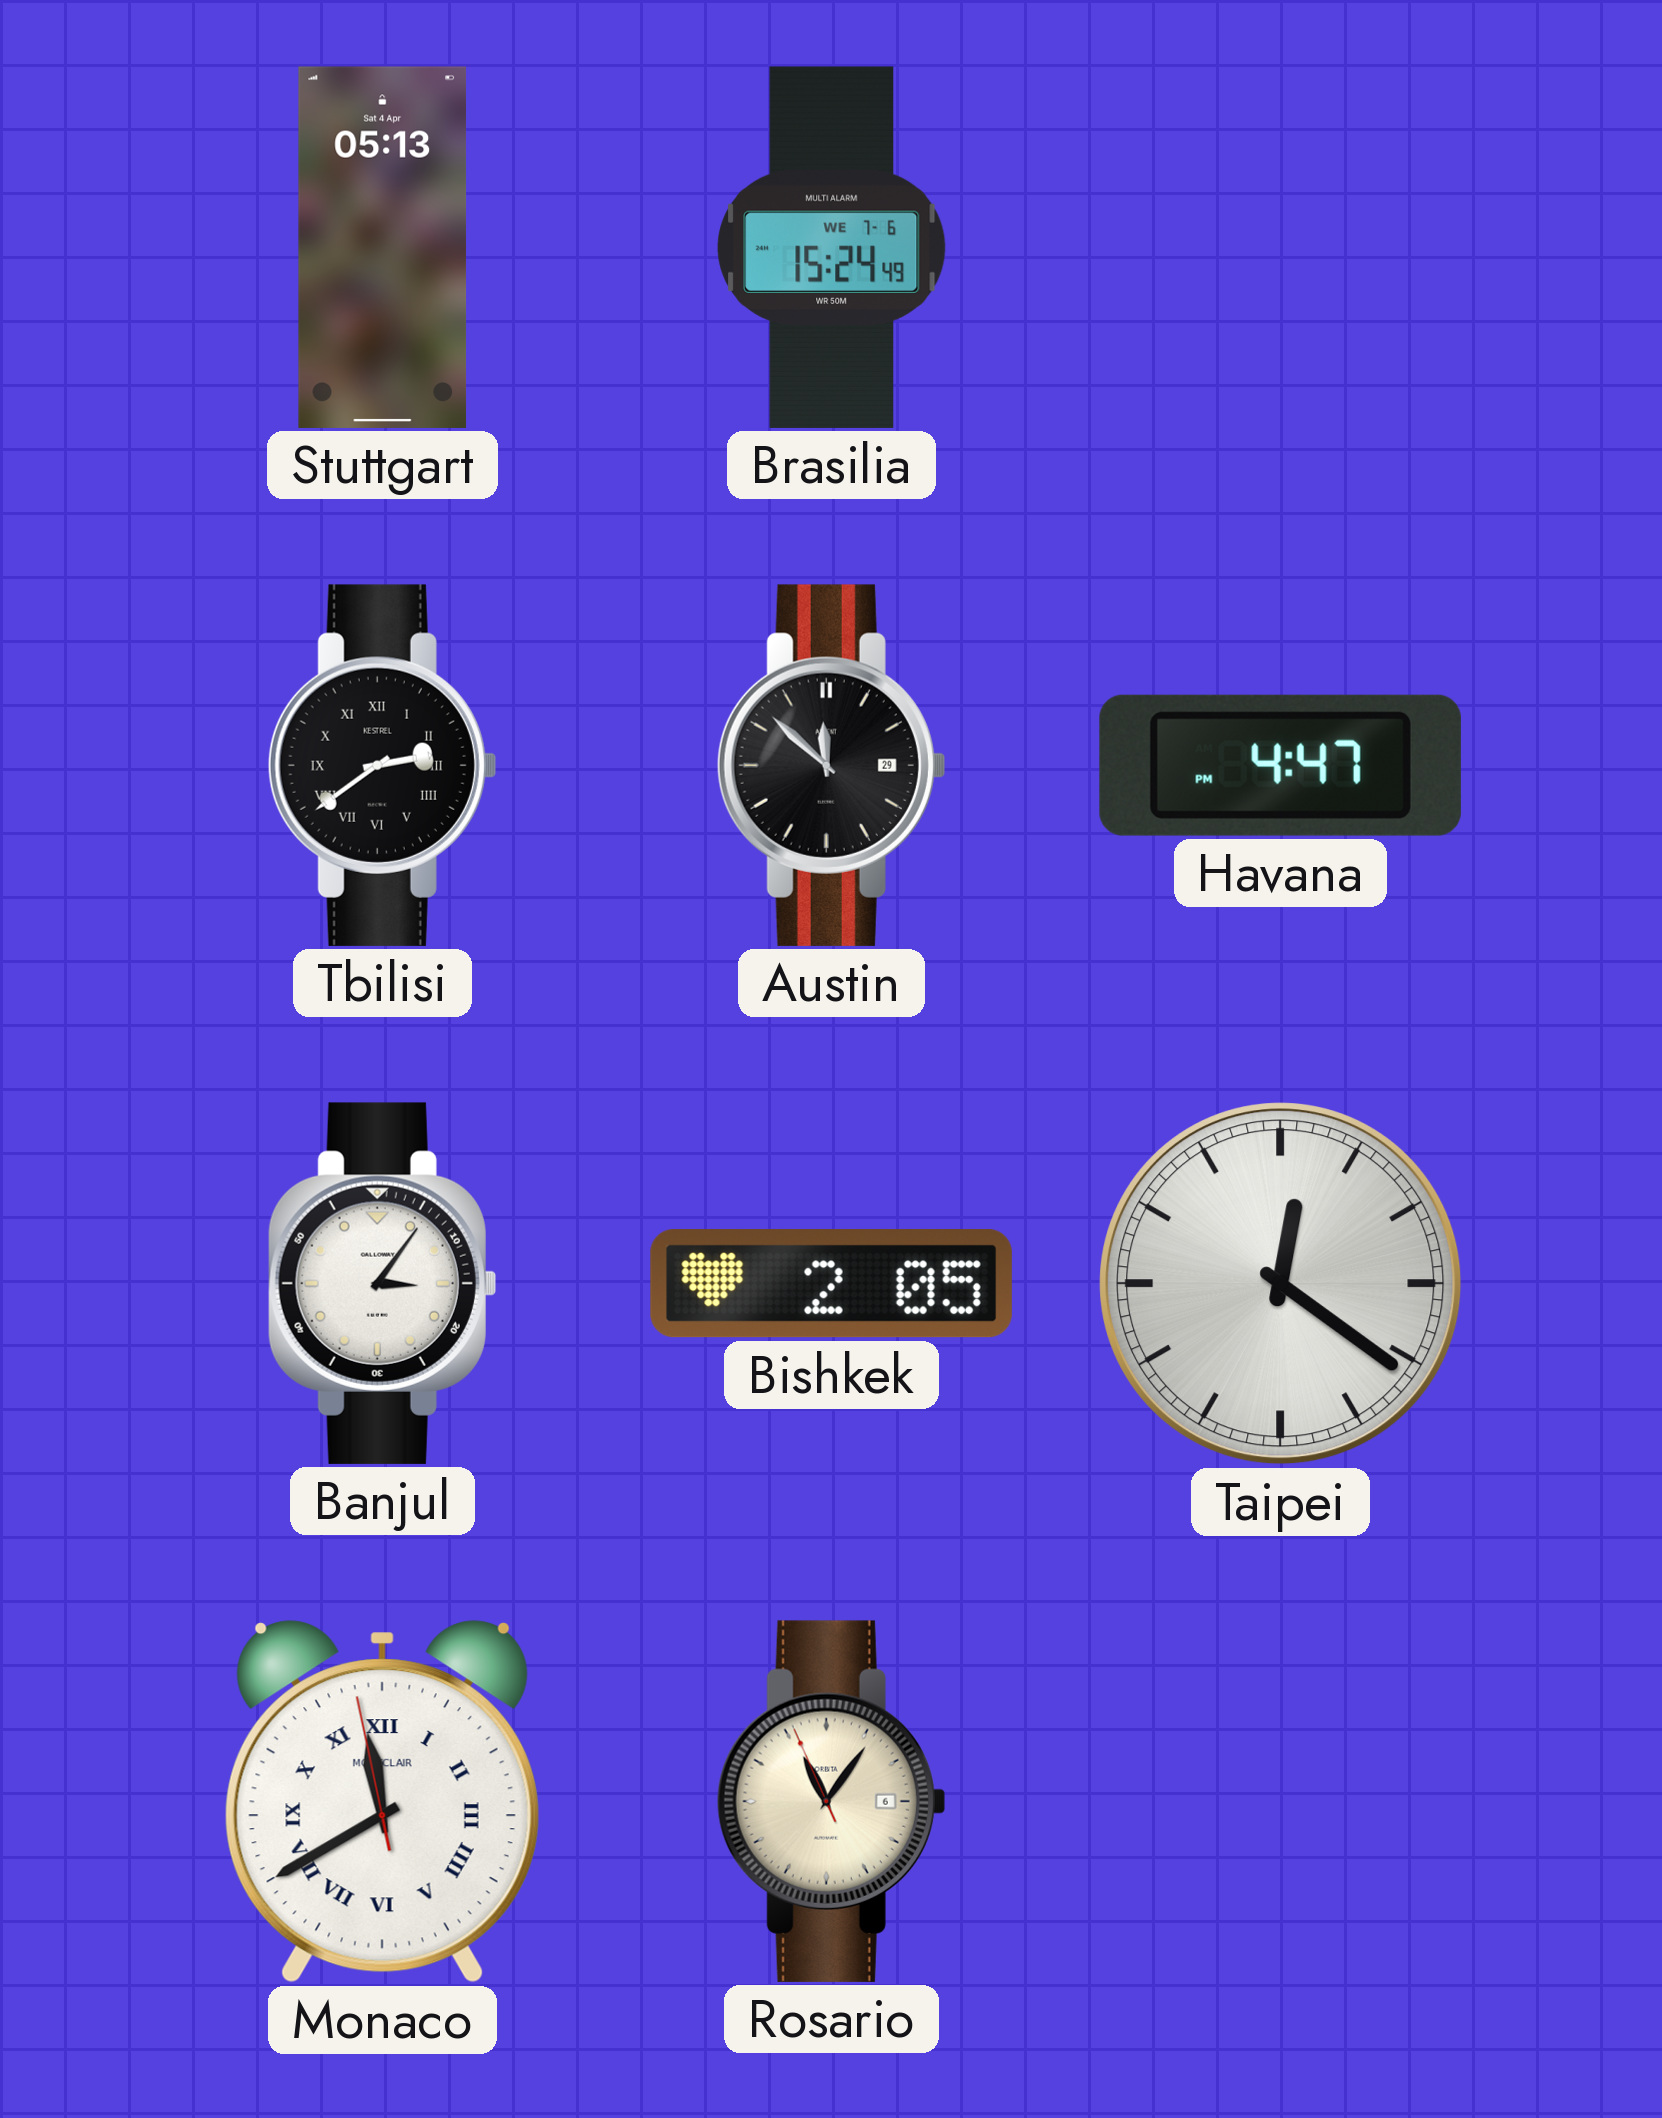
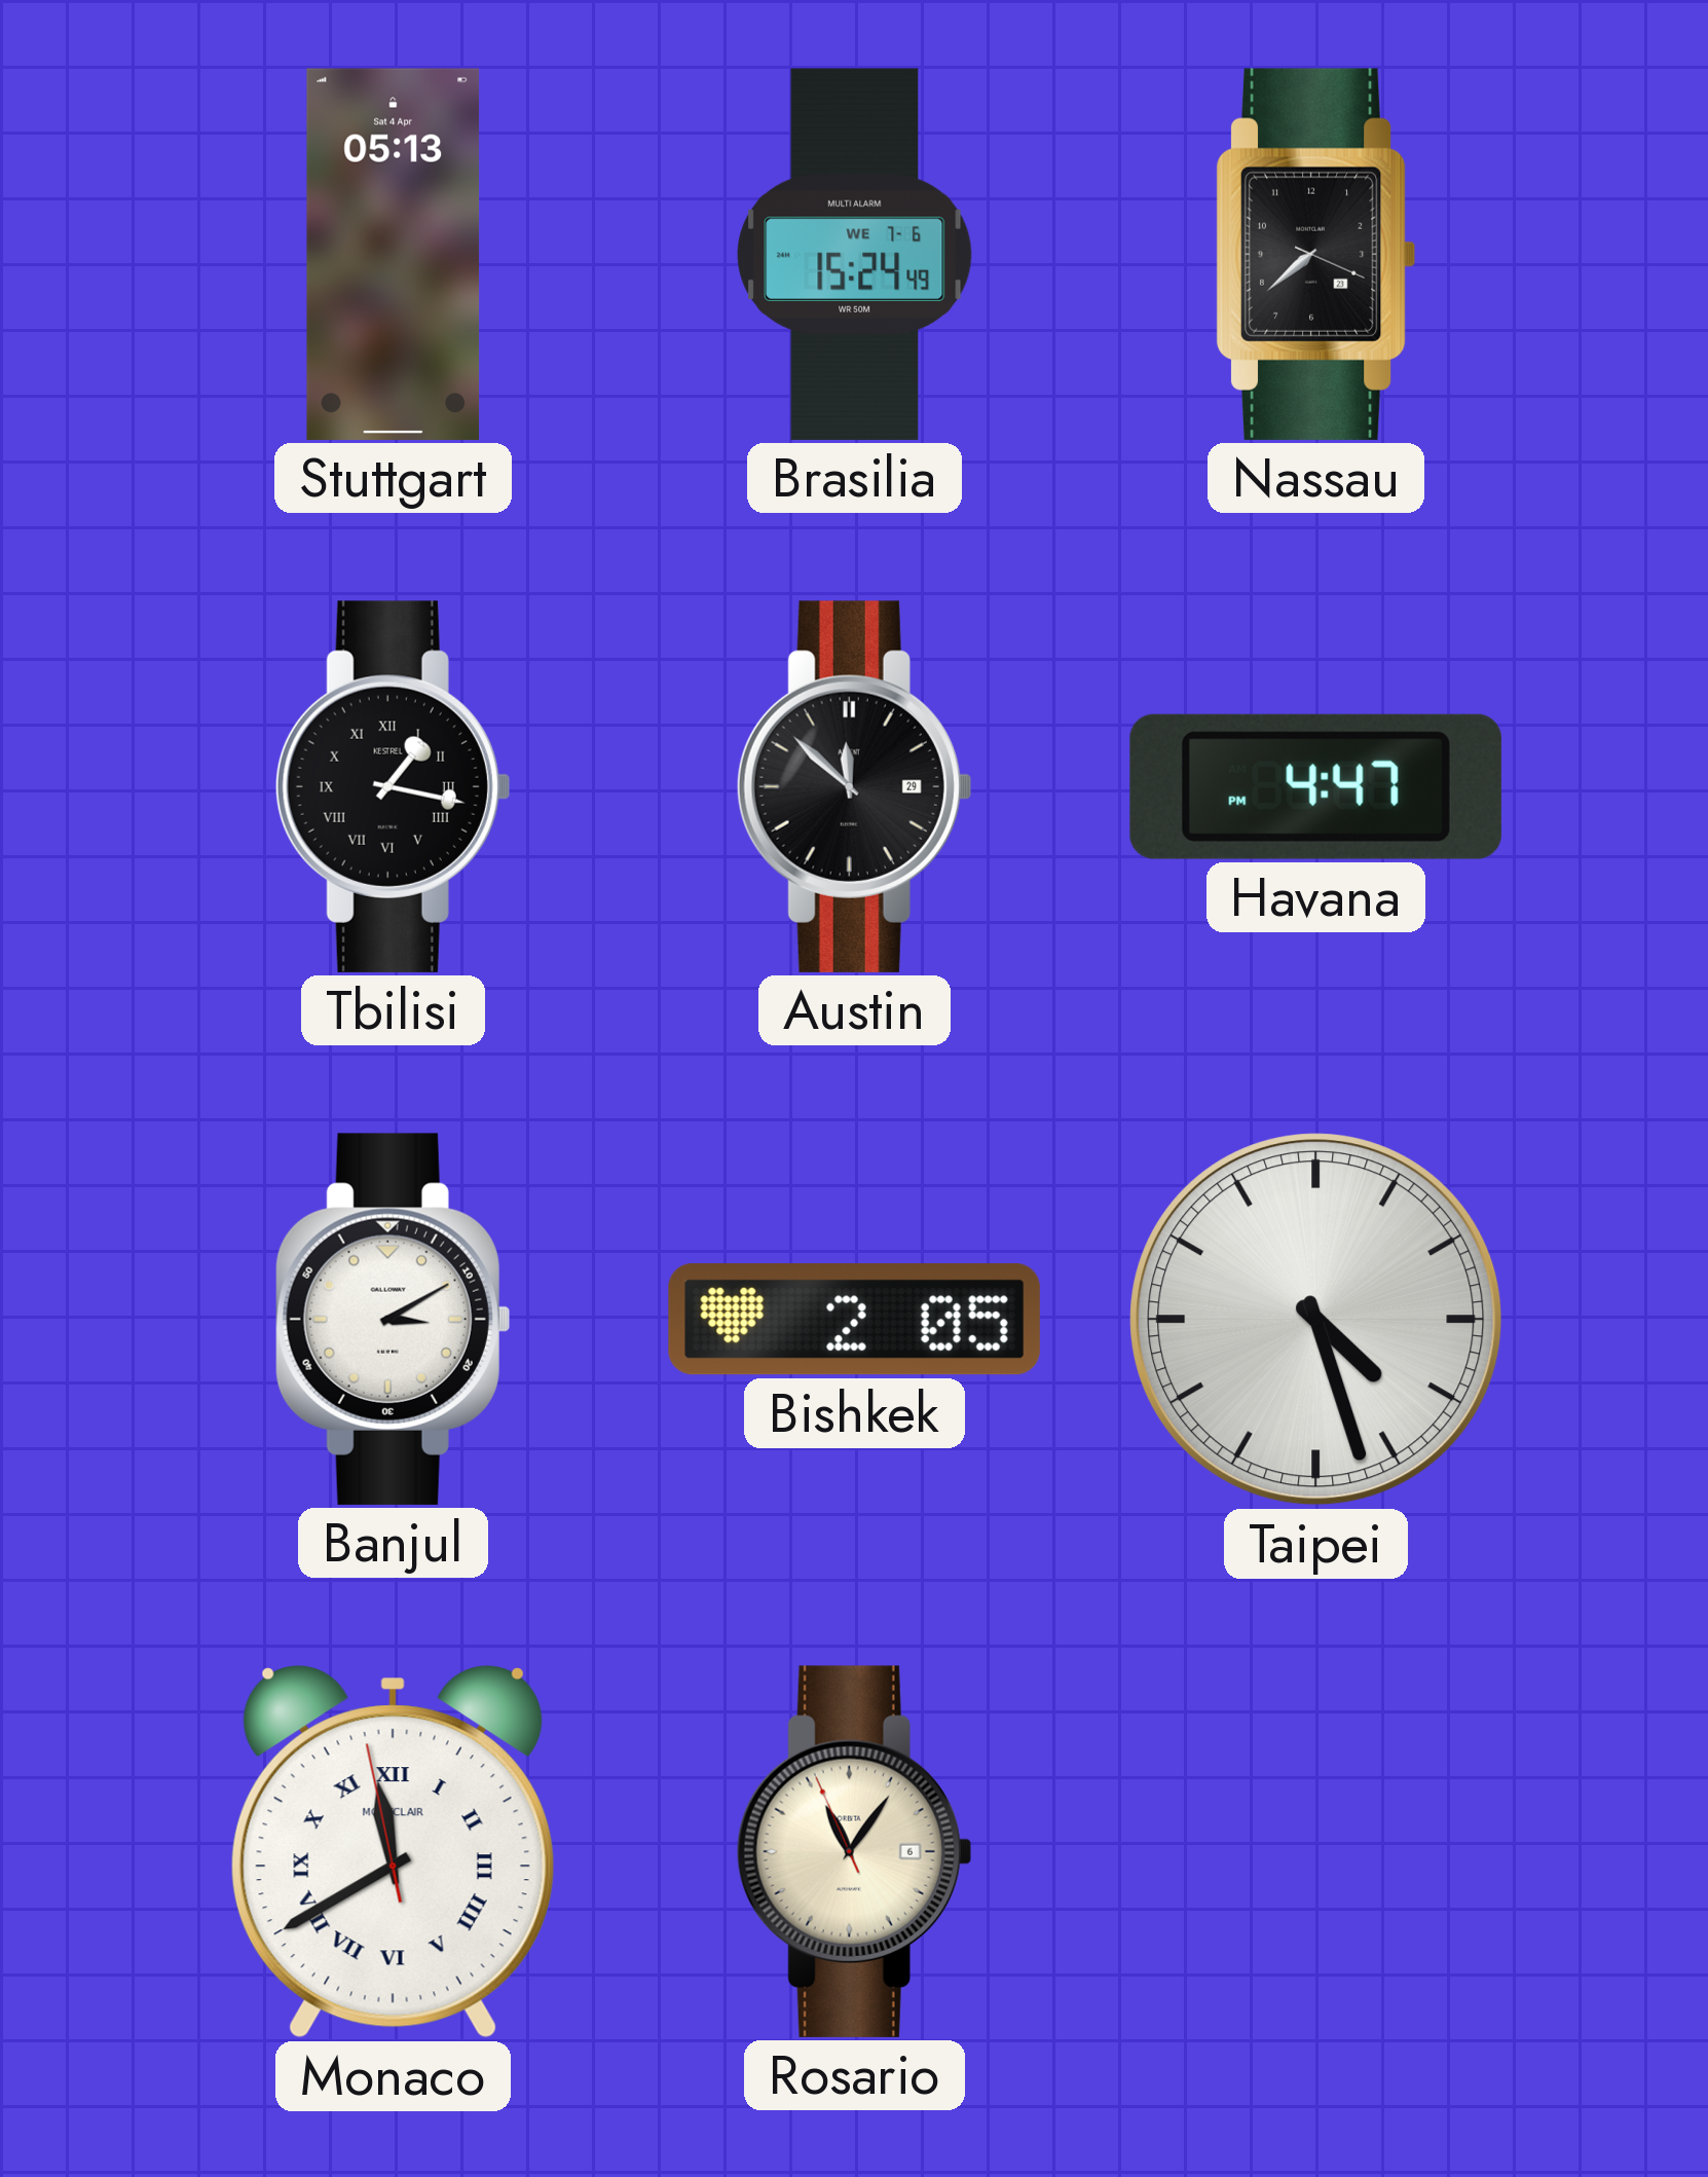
Nassau: none -> 7:38 (1315, 254)
Tbilisi: 2:39 -> 1:17 (393, 786)
Banjul: 3:06 -> 3:10 (393, 1319)
Taipei: 12:21 -> 4:27 (1316, 1320)
